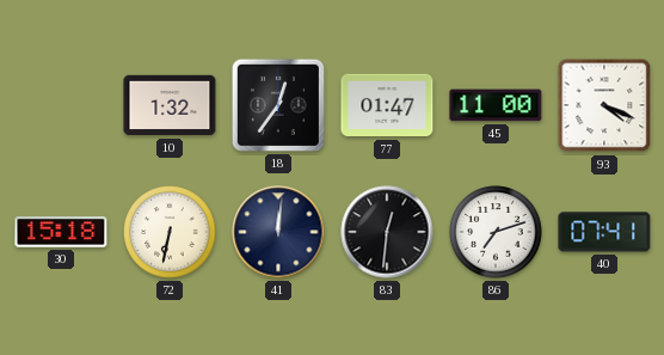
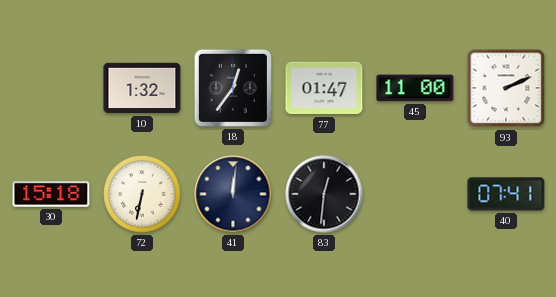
93: 4:19 -> 2:11 (506, 88)
86: 7:12 -> none (496, 232)
